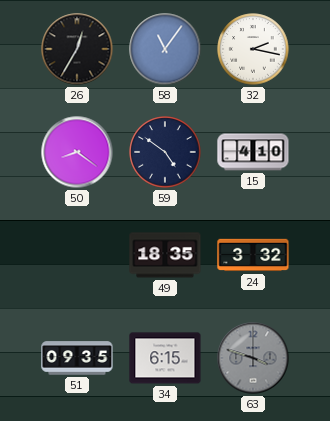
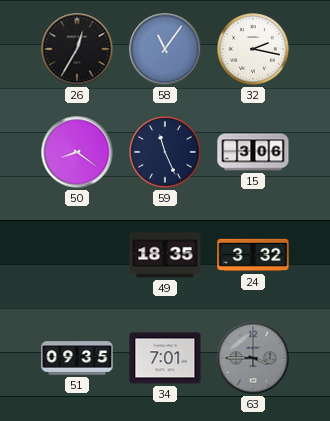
59: 4:51 -> 11:26 (165, 152)
15: 4:10 -> 3:06 (253, 152)
34: 6:15 -> 7:01 (165, 358)
63: 3:48 -> 3:45 (253, 358)
